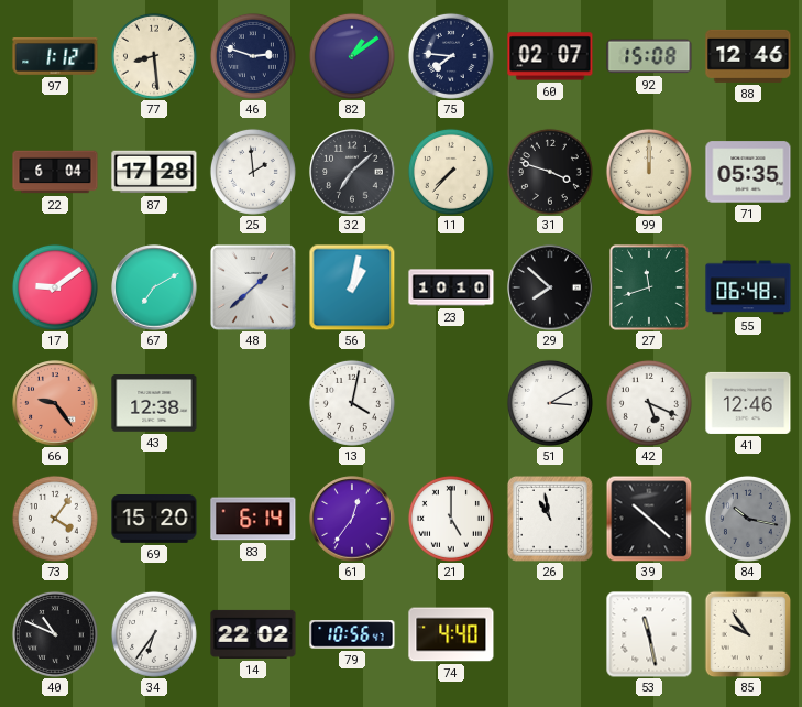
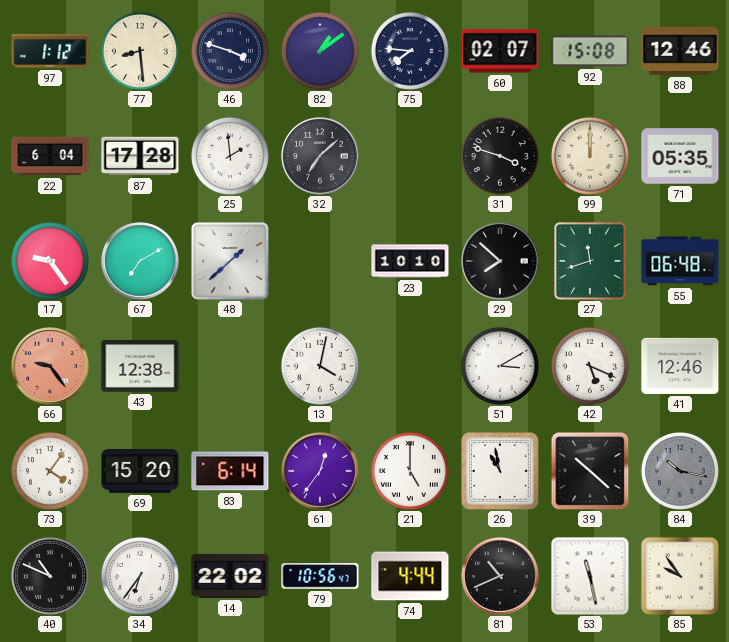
46: 2:48 -> 3:48 (230, 51)
11: 7:37 -> none (451, 172)
17: 9:09 -> 9:24 (50, 261)
56: 1:02 -> none (352, 287)
74: 4:40 -> 4:44 (410, 576)
81: none -> 10:41 (500, 576)
